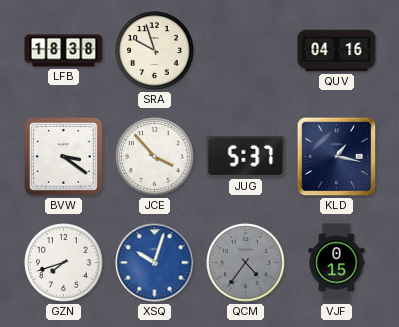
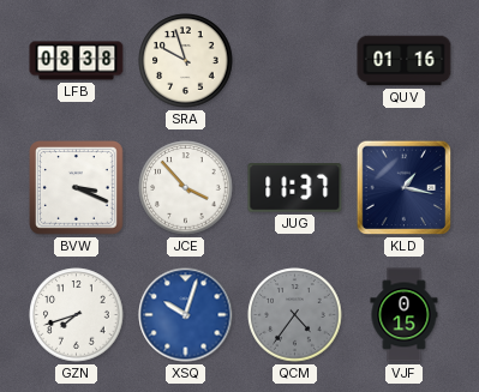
LFB: 18:38 -> 08:38 (77, 61)
QUV: 04:16 -> 01:16 (405, 61)
BVW: 3:21 -> 3:19 (77, 188)
JUG: 5:37 -> 11:37 (295, 188)
